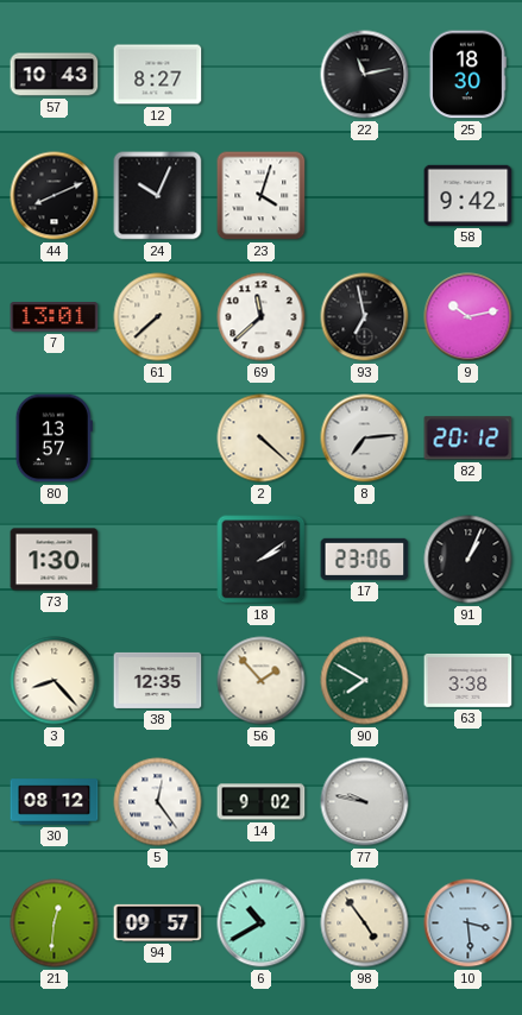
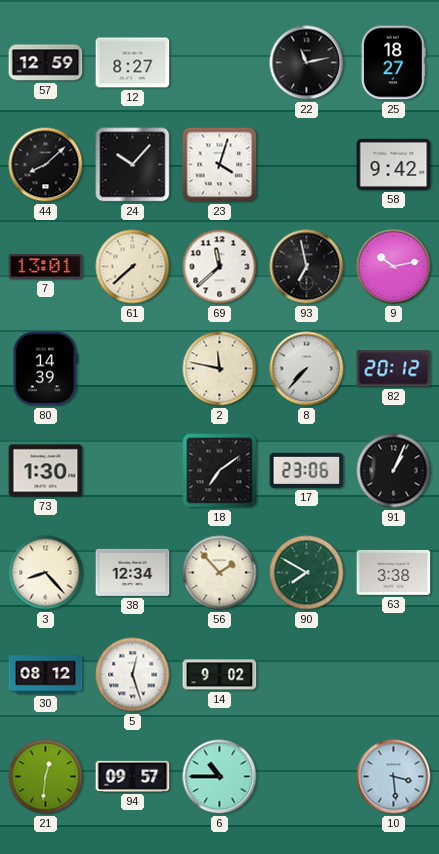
57: 10:43 -> 12:59 (46, 63)
25: 18:30 -> 18:27 (393, 63)
44: 8:11 -> 8:08 (46, 165)
24: 10:04 -> 10:07 (133, 165)
80: 13:57 -> 14:39 (45, 369)
2: 4:22 -> 11:47 (220, 369)
8: 7:14 -> 7:37 (307, 369)
18: 2:09 -> 7:09 (220, 471)
38: 12:35 -> 12:34 (133, 572)
5: 12:24 -> 12:27 (133, 675)
77: 9:47 -> none (365, 802)
6: 10:40 -> 10:45 (220, 777)
98: 4:54 -> none (365, 923)
